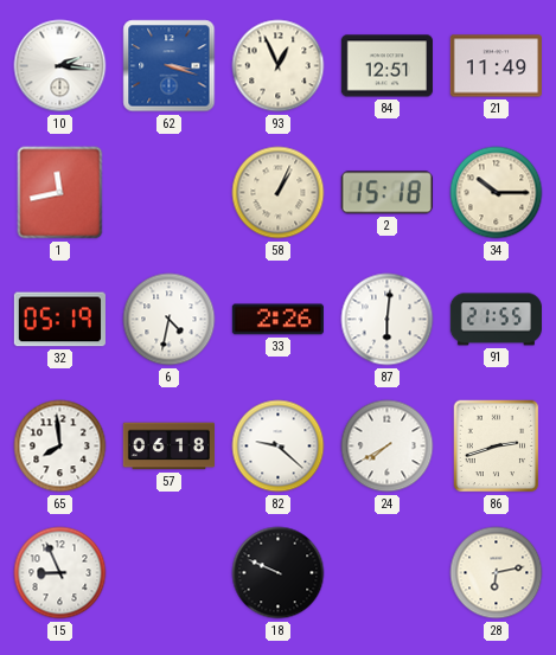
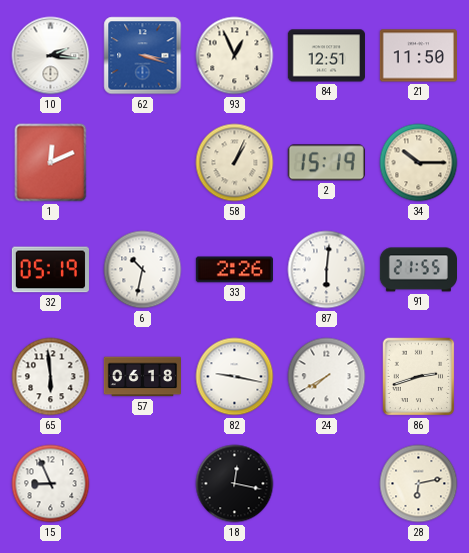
21: 11:49 -> 11:50 (418, 56)
1: 11:43 -> 12:11 (51, 163)
2: 15:18 -> 15:19 (326, 163)
6: 4:32 -> 10:32 (143, 270)
65: 7:59 -> 5:59 (51, 377)
82: 9:22 -> 9:17 (235, 377)
18: 9:49 -> 12:17 (235, 484)
